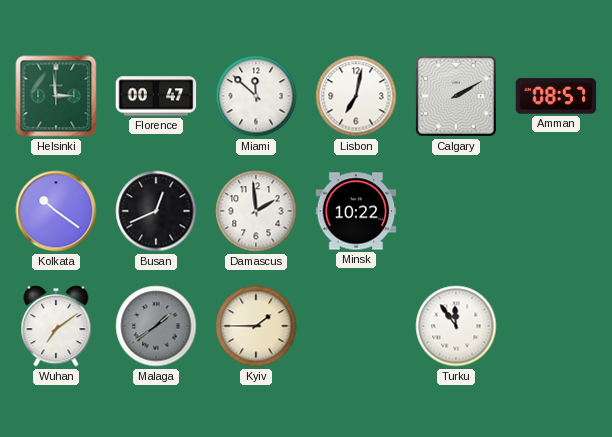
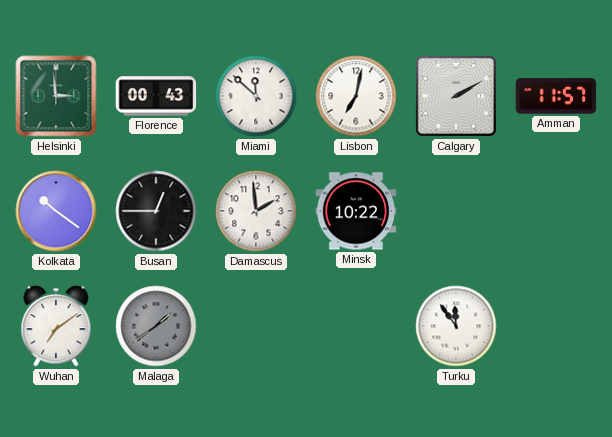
Florence: 00:47 -> 00:43 (156, 96)
Amman: 08:57 -> 11:57 (556, 96)
Busan: 12:41 -> 12:45 (156, 211)
Kyiv: 1:45 -> none (256, 326)
